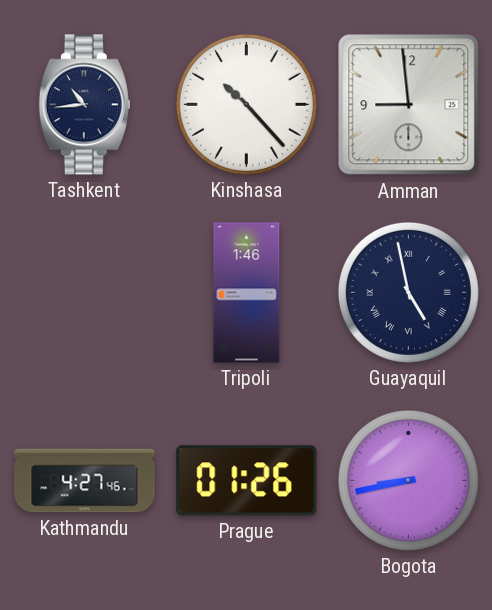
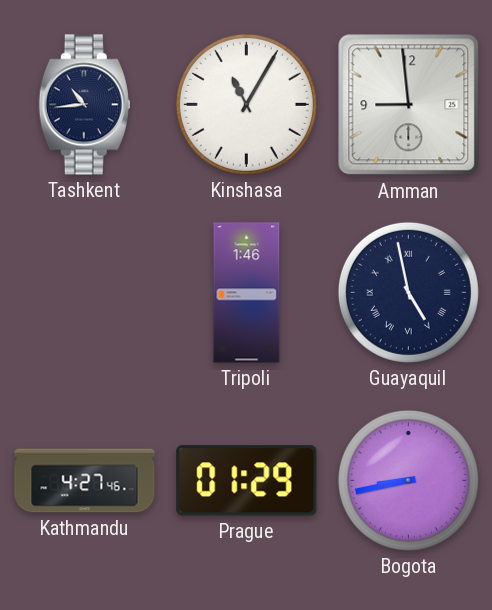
Kinshasa: 10:23 -> 11:05 (246, 104)
Prague: 01:26 -> 01:29 (247, 481)
